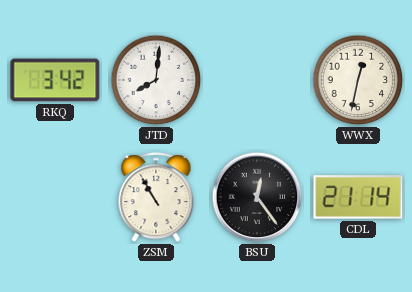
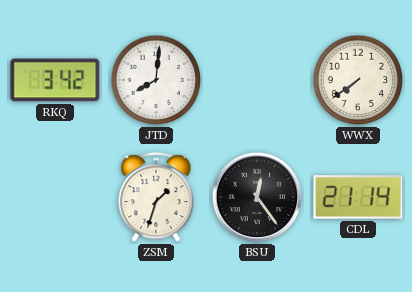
WWX: 12:32 -> 7:39 (358, 80)
ZSM: 10:55 -> 1:33 (156, 198)
